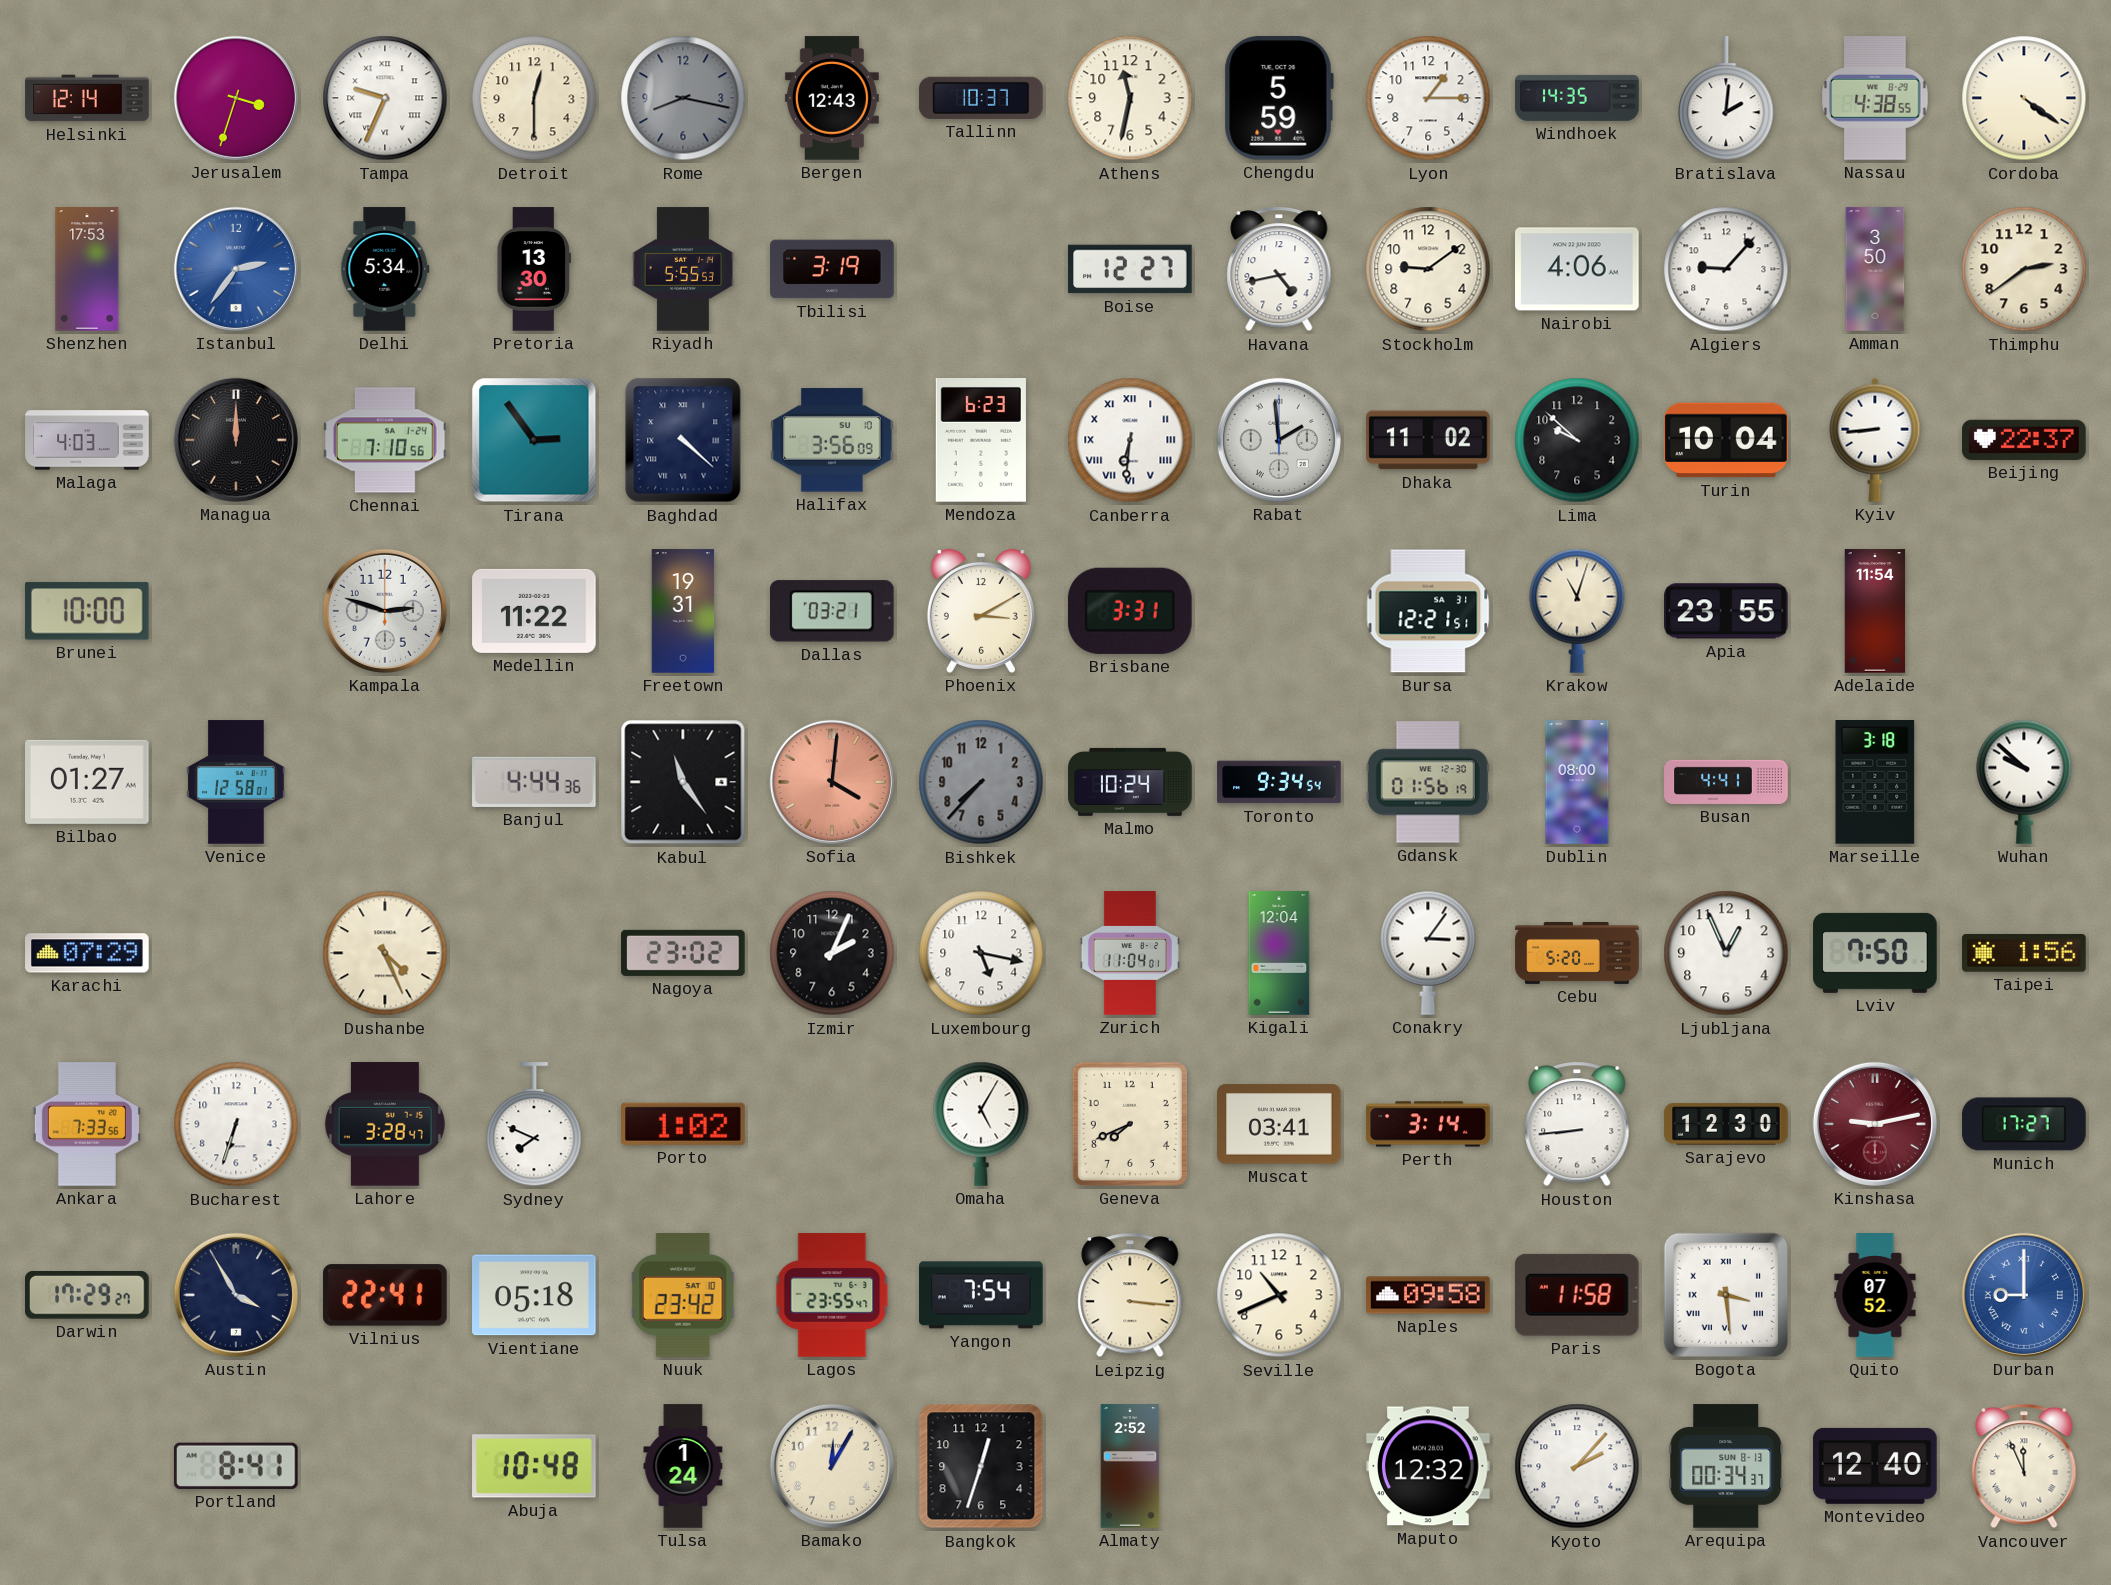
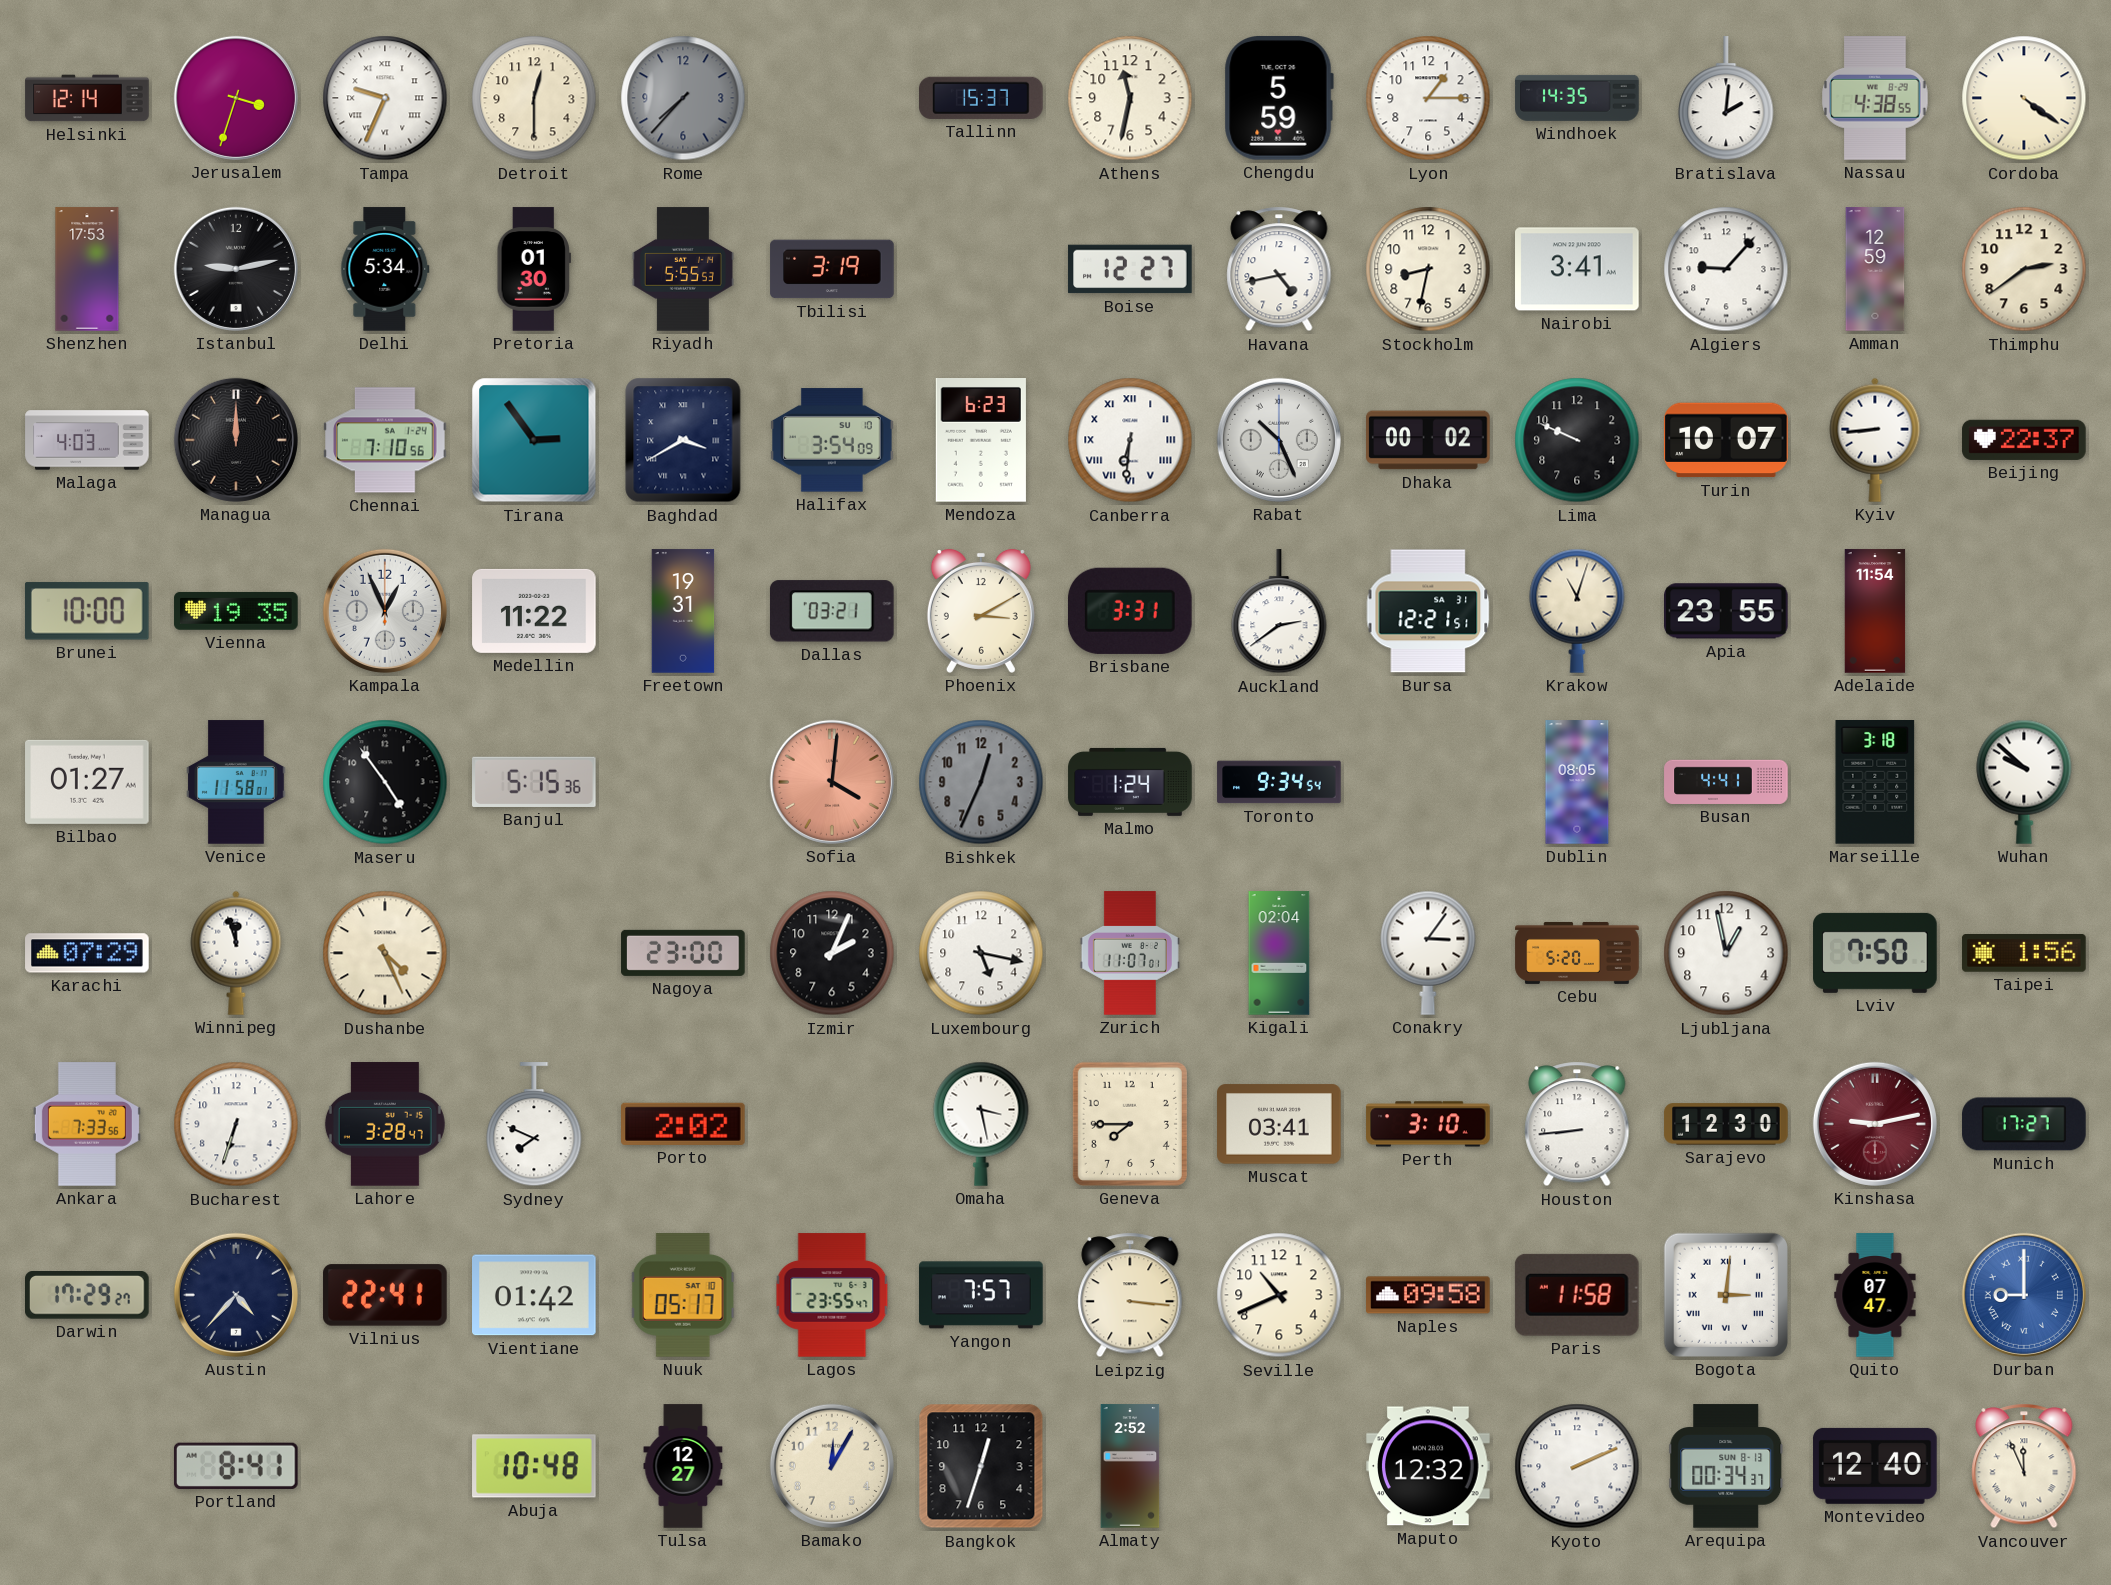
Rome: 8:17 -> 7:37 (683, 98)
Bergen: 12:43 -> none (832, 98)
Tallinn: 10:37 -> 15:37 (981, 98)
Istanbul: 2:36 -> 9:13 (236, 269)
Istanbul dial: blue -> black (236, 269)
Pretoria: 13:30 -> 01:30 (533, 269)
Stockholm: 9:09 -> 8:32 (1428, 269)
Nairobi: 4:06 -> 3:41 (1577, 269)
Amman: 3:50 -> 12:59 (1875, 269)
Baghdad: 4:22 -> 3:40 (683, 440)
Halifax: 3:56 -> 3:54 (832, 440)
Rabat: 1:59 -> 10:26 (1279, 440)
Dhaka: 11:02 -> 00:02 (1428, 440)
Lima: 9:52 -> 9:49 (1577, 440)
Turin: 10:04 -> 10:07 (1726, 440)
Vienna: none -> 19:35 (236, 611)
Kampala: 2:48 -> 12:56 (385, 611)
Auckland: none -> 2:39 (1279, 612)
Venice: 12:58 -> 11:58 (236, 782)
Maseru: none -> 4:54 (385, 782)
Banjul: 4:44 -> 5:15 (534, 782)
Kabul: 11:24 -> none (683, 782)
Bishkek: 7:37 -> 12:34 (981, 782)
Malmo: 10:24 -> 1:24 (1130, 782)
Gdansk: 01:56 -> none (1428, 782)
Dublin: 08:00 -> 08:05 (1577, 782)
Winnipeg: none -> 11:57 (236, 953)
Nagoya: 23:02 -> 23:00 (683, 953)
Zurich: 11:04 -> 11:07 (1130, 953)
Kigali: 12:04 -> 02:04 (1279, 953)
Ljubljana: 12:56 -> 12:58 (1726, 953)
Porto: 1:02 -> 2:02 (684, 1124)
Omaha: 5:05 -> 3:28 (981, 1124)
Geneva: 7:41 -> 7:45 (1130, 1124)
Perth: 3:14 -> 3:10 (1428, 1124)
Austin: 3:55 -> 4:37 (236, 1295)
Vientiane: 05:18 -> 01:42 (535, 1295)
Nuuk: 23:42 -> 05:17 (683, 1295)
Yangon: 7:54 -> 7:57 (981, 1295)
Bogota: 3:29 -> 3:01 (1726, 1295)
Quito: 07:52 -> 07:47 (1875, 1295)
Tulsa: 1:24 -> 12:27 (683, 1466)
Kyoto: 2:07 -> 2:11 (1577, 1466)
